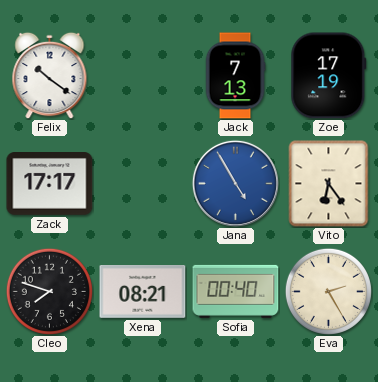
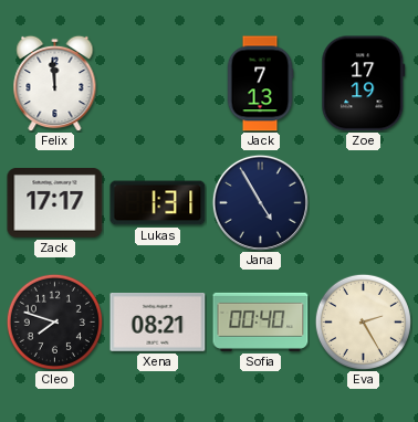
Felix: 10:21 -> 11:59 (55, 83)
Lukas: none -> 1:31 (158, 203)
Jana dial: blue -> navy (260, 202)
Vito: 6:24 -> none (329, 184)
